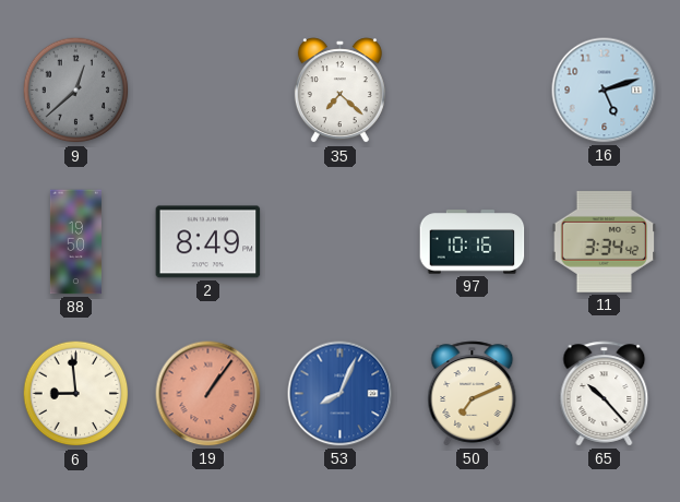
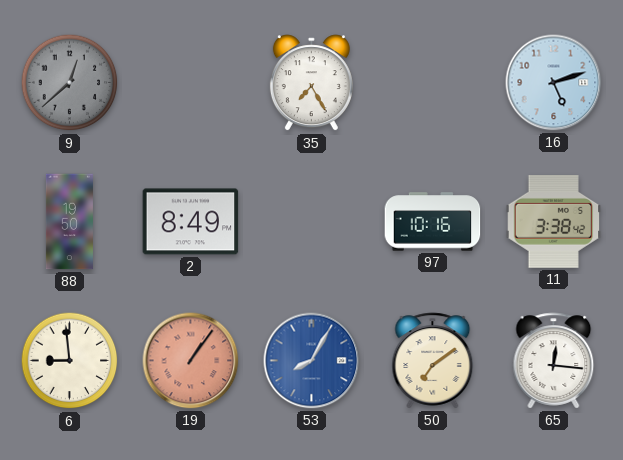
35: 7:22 -> 7:25 (311, 83)
11: 3:34 -> 3:38 (554, 222)
53: 8:04 -> 8:05 (312, 361)
50: 7:11 -> 7:09 (433, 361)
65: 10:23 -> 12:16 (554, 361)
